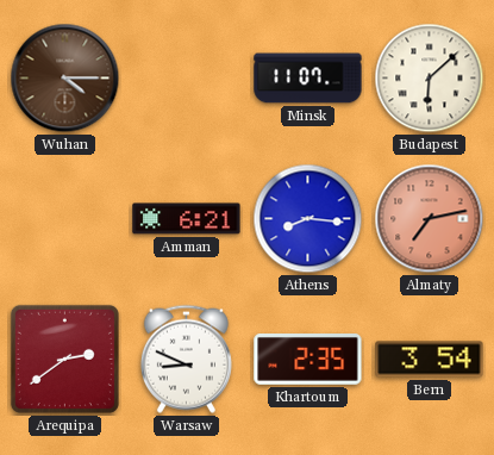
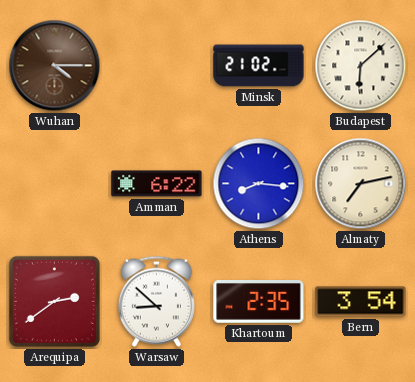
Minsk: 11:07 -> 21:02 (259, 66)
Amman: 6:21 -> 6:22 (157, 184)
Almaty dial: salmon -> cream (361, 184)
Warsaw: 8:49 -> 8:52 (156, 301)
